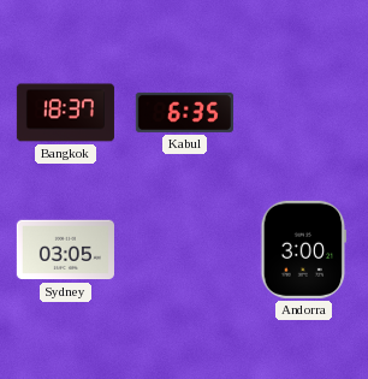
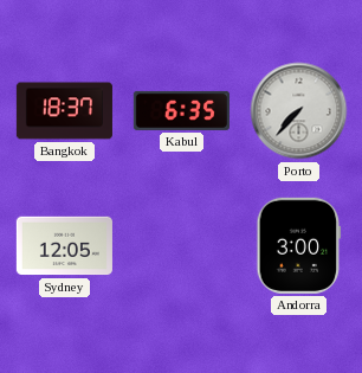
Porto: none -> 7:37 (299, 111)
Sydney: 03:05 -> 12:05 (64, 246)
